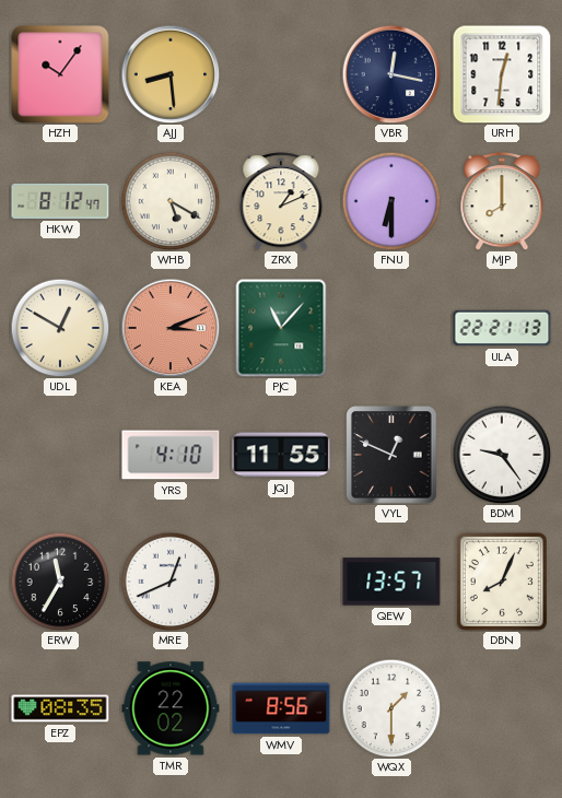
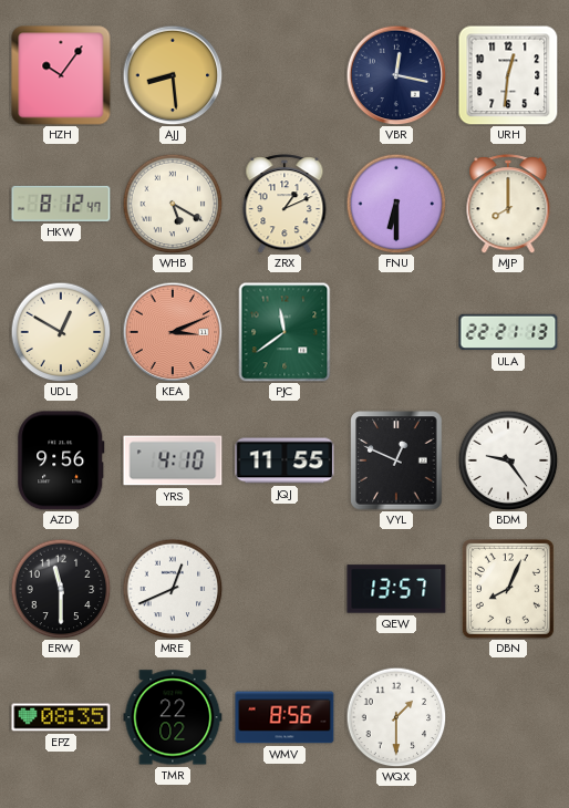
PJC: 11:07 -> 11:39 (284, 332)
AZD: none -> 9:56 (61, 460)
ERW: 11:35 -> 11:30 (61, 589)
